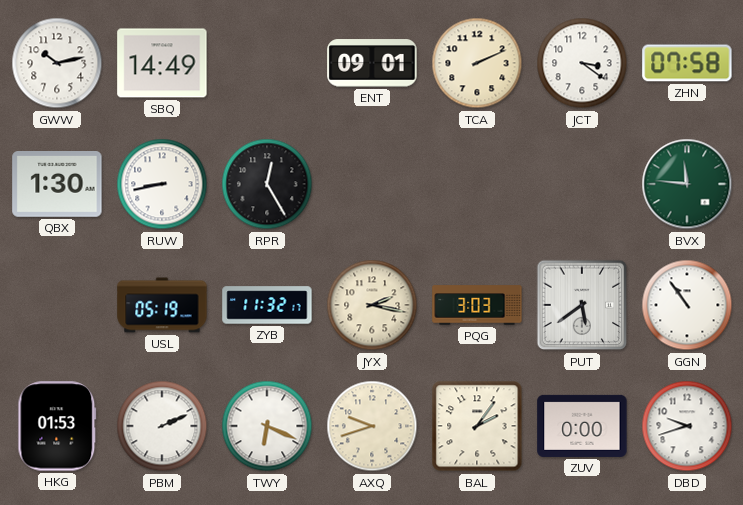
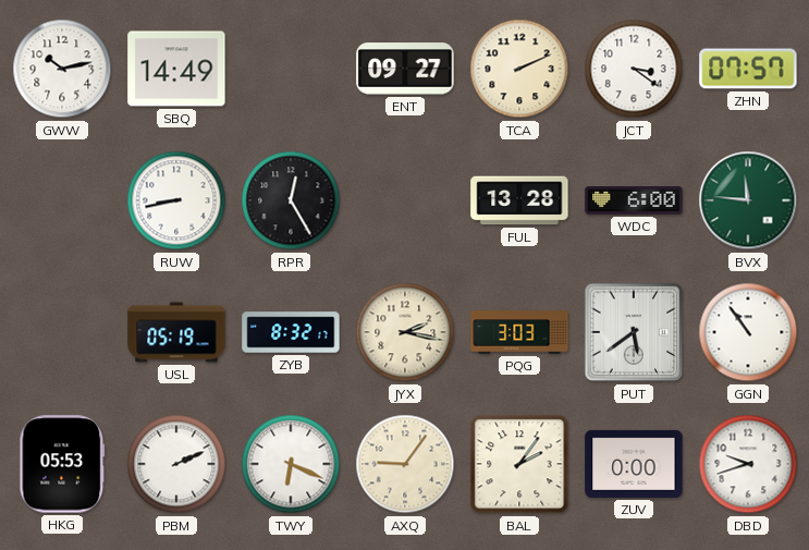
ENT: 09:01 -> 09:27 (405, 69)
ZHN: 07:58 -> 07:57 (748, 69)
QBX: 1:30 -> none (57, 185)
FUL: none -> 13:28 (519, 200)
WDC: none -> 6:00 (634, 201)
ZYB: 11:32 -> 8:32 (291, 332)
HKG: 01:53 -> 05:53 (62, 464)
AXQ: 9:42 -> 9:06 (405, 464)
